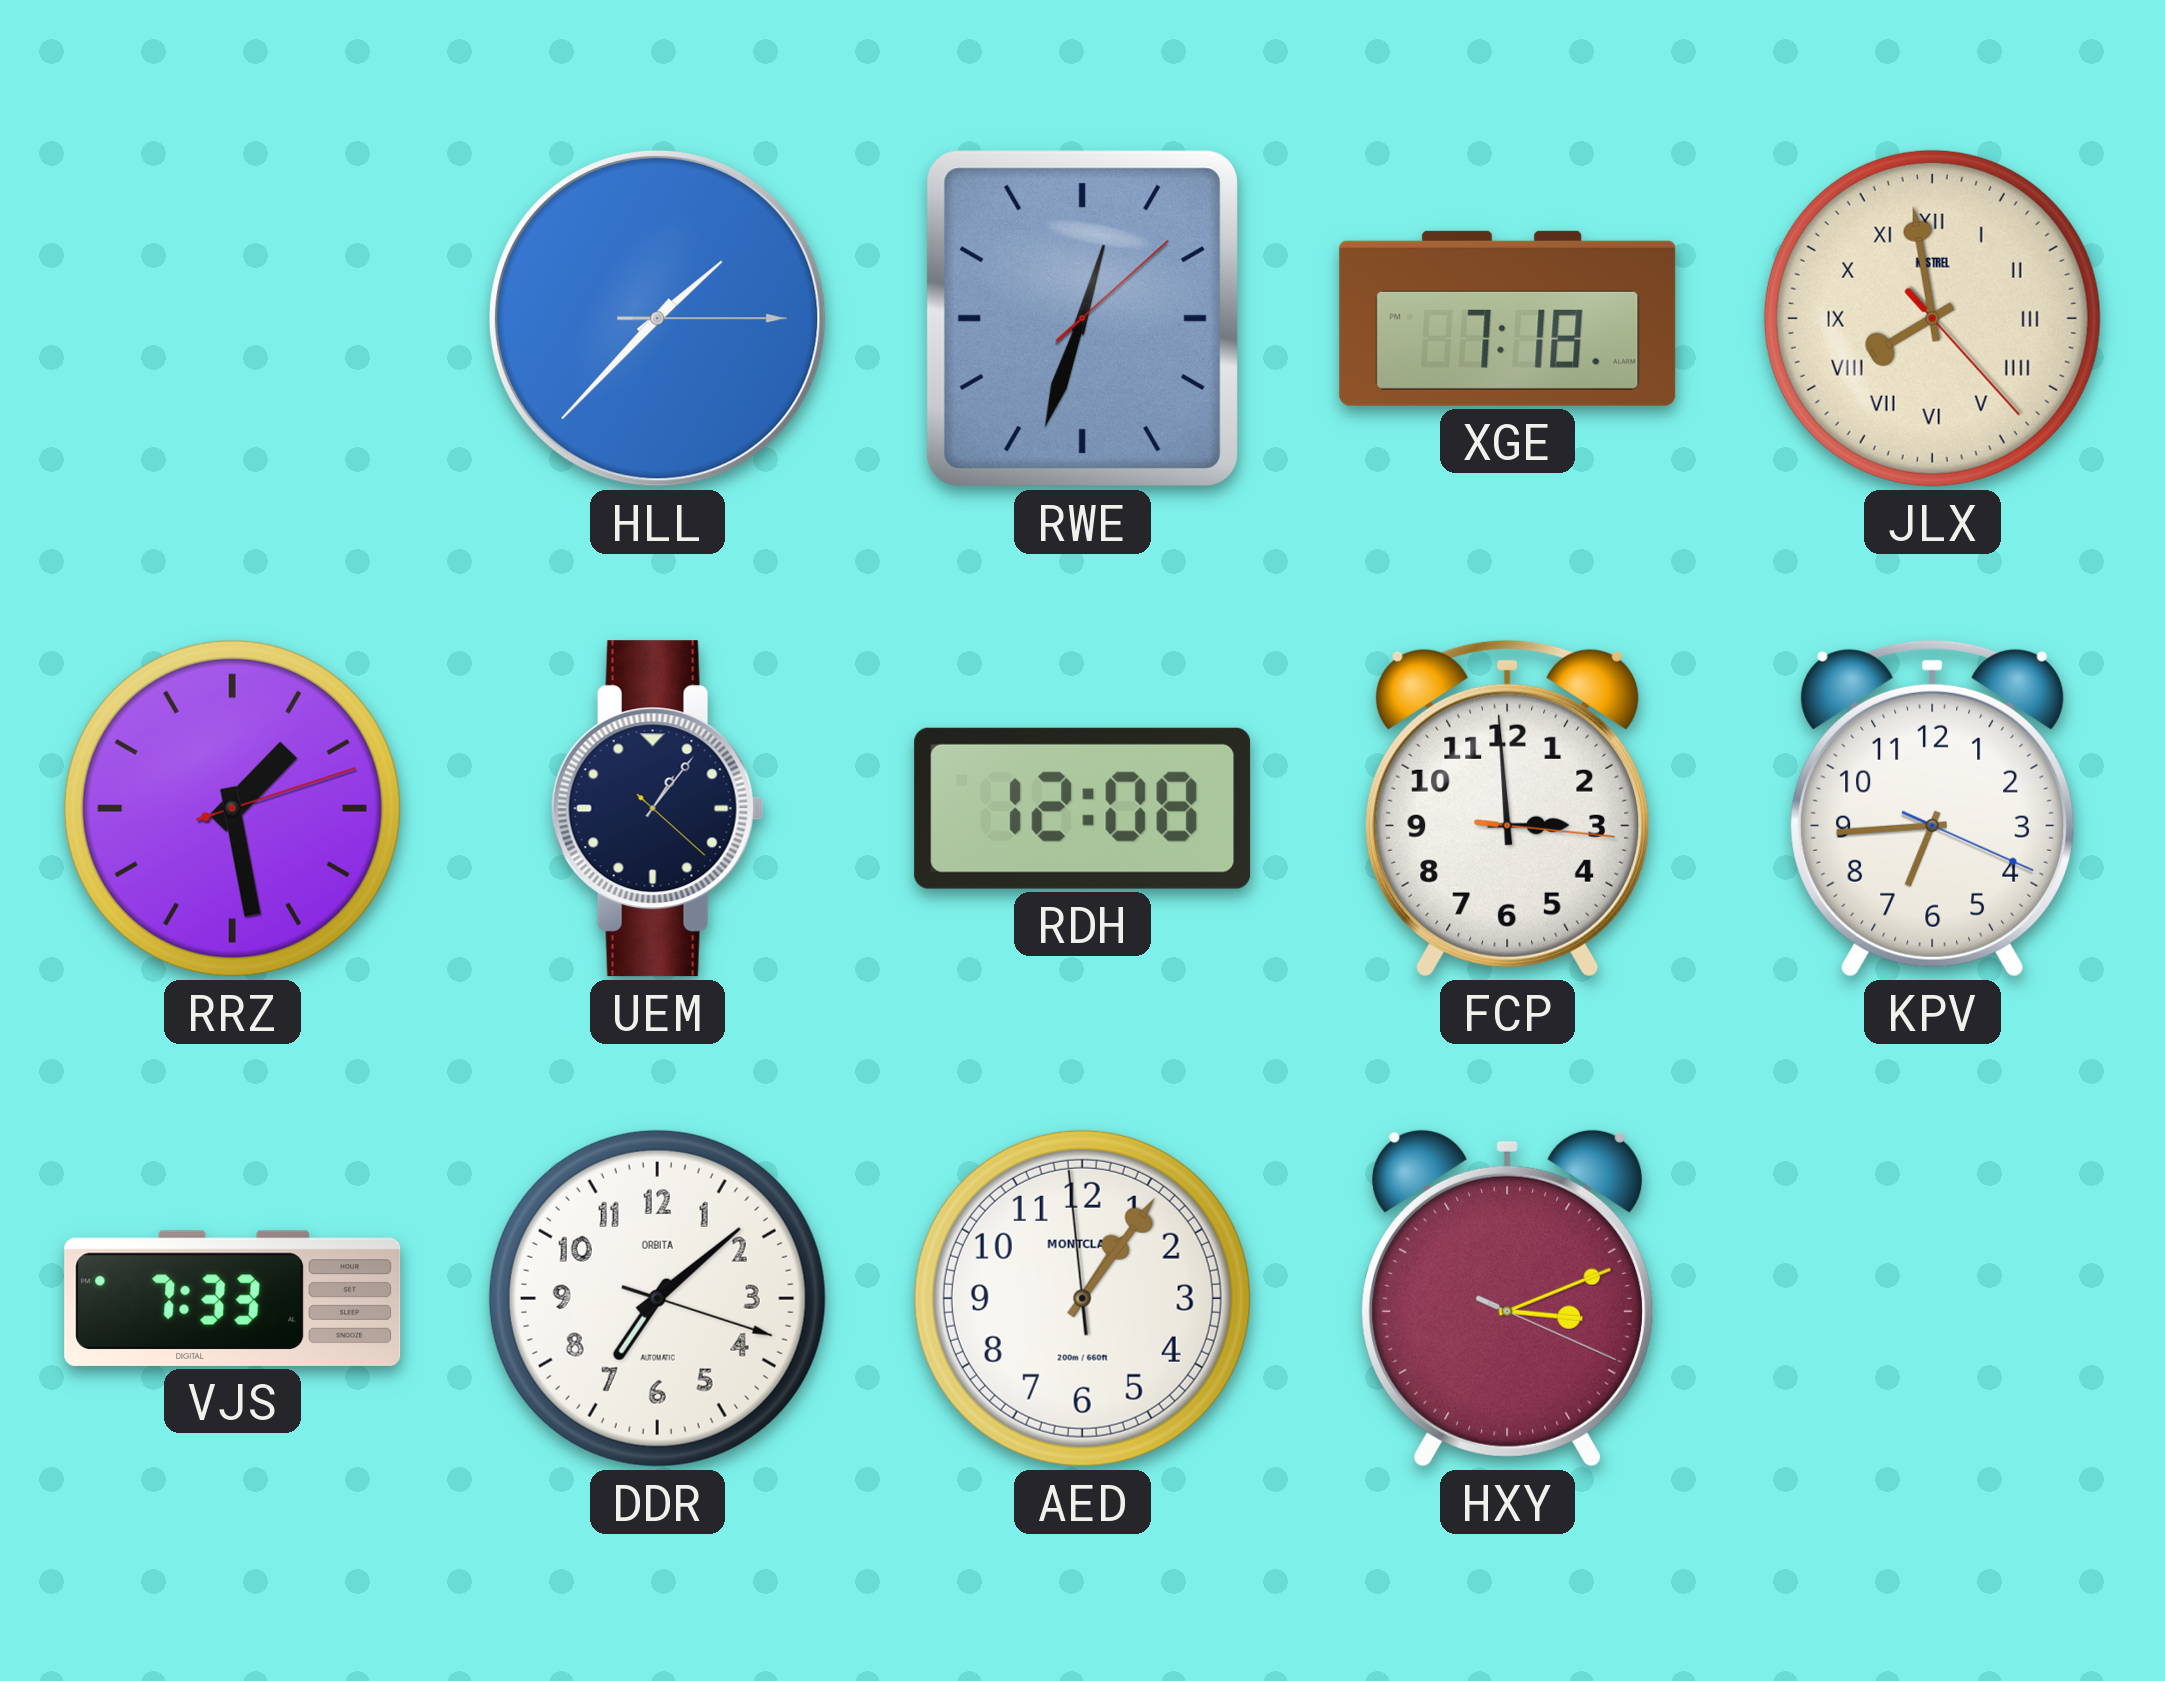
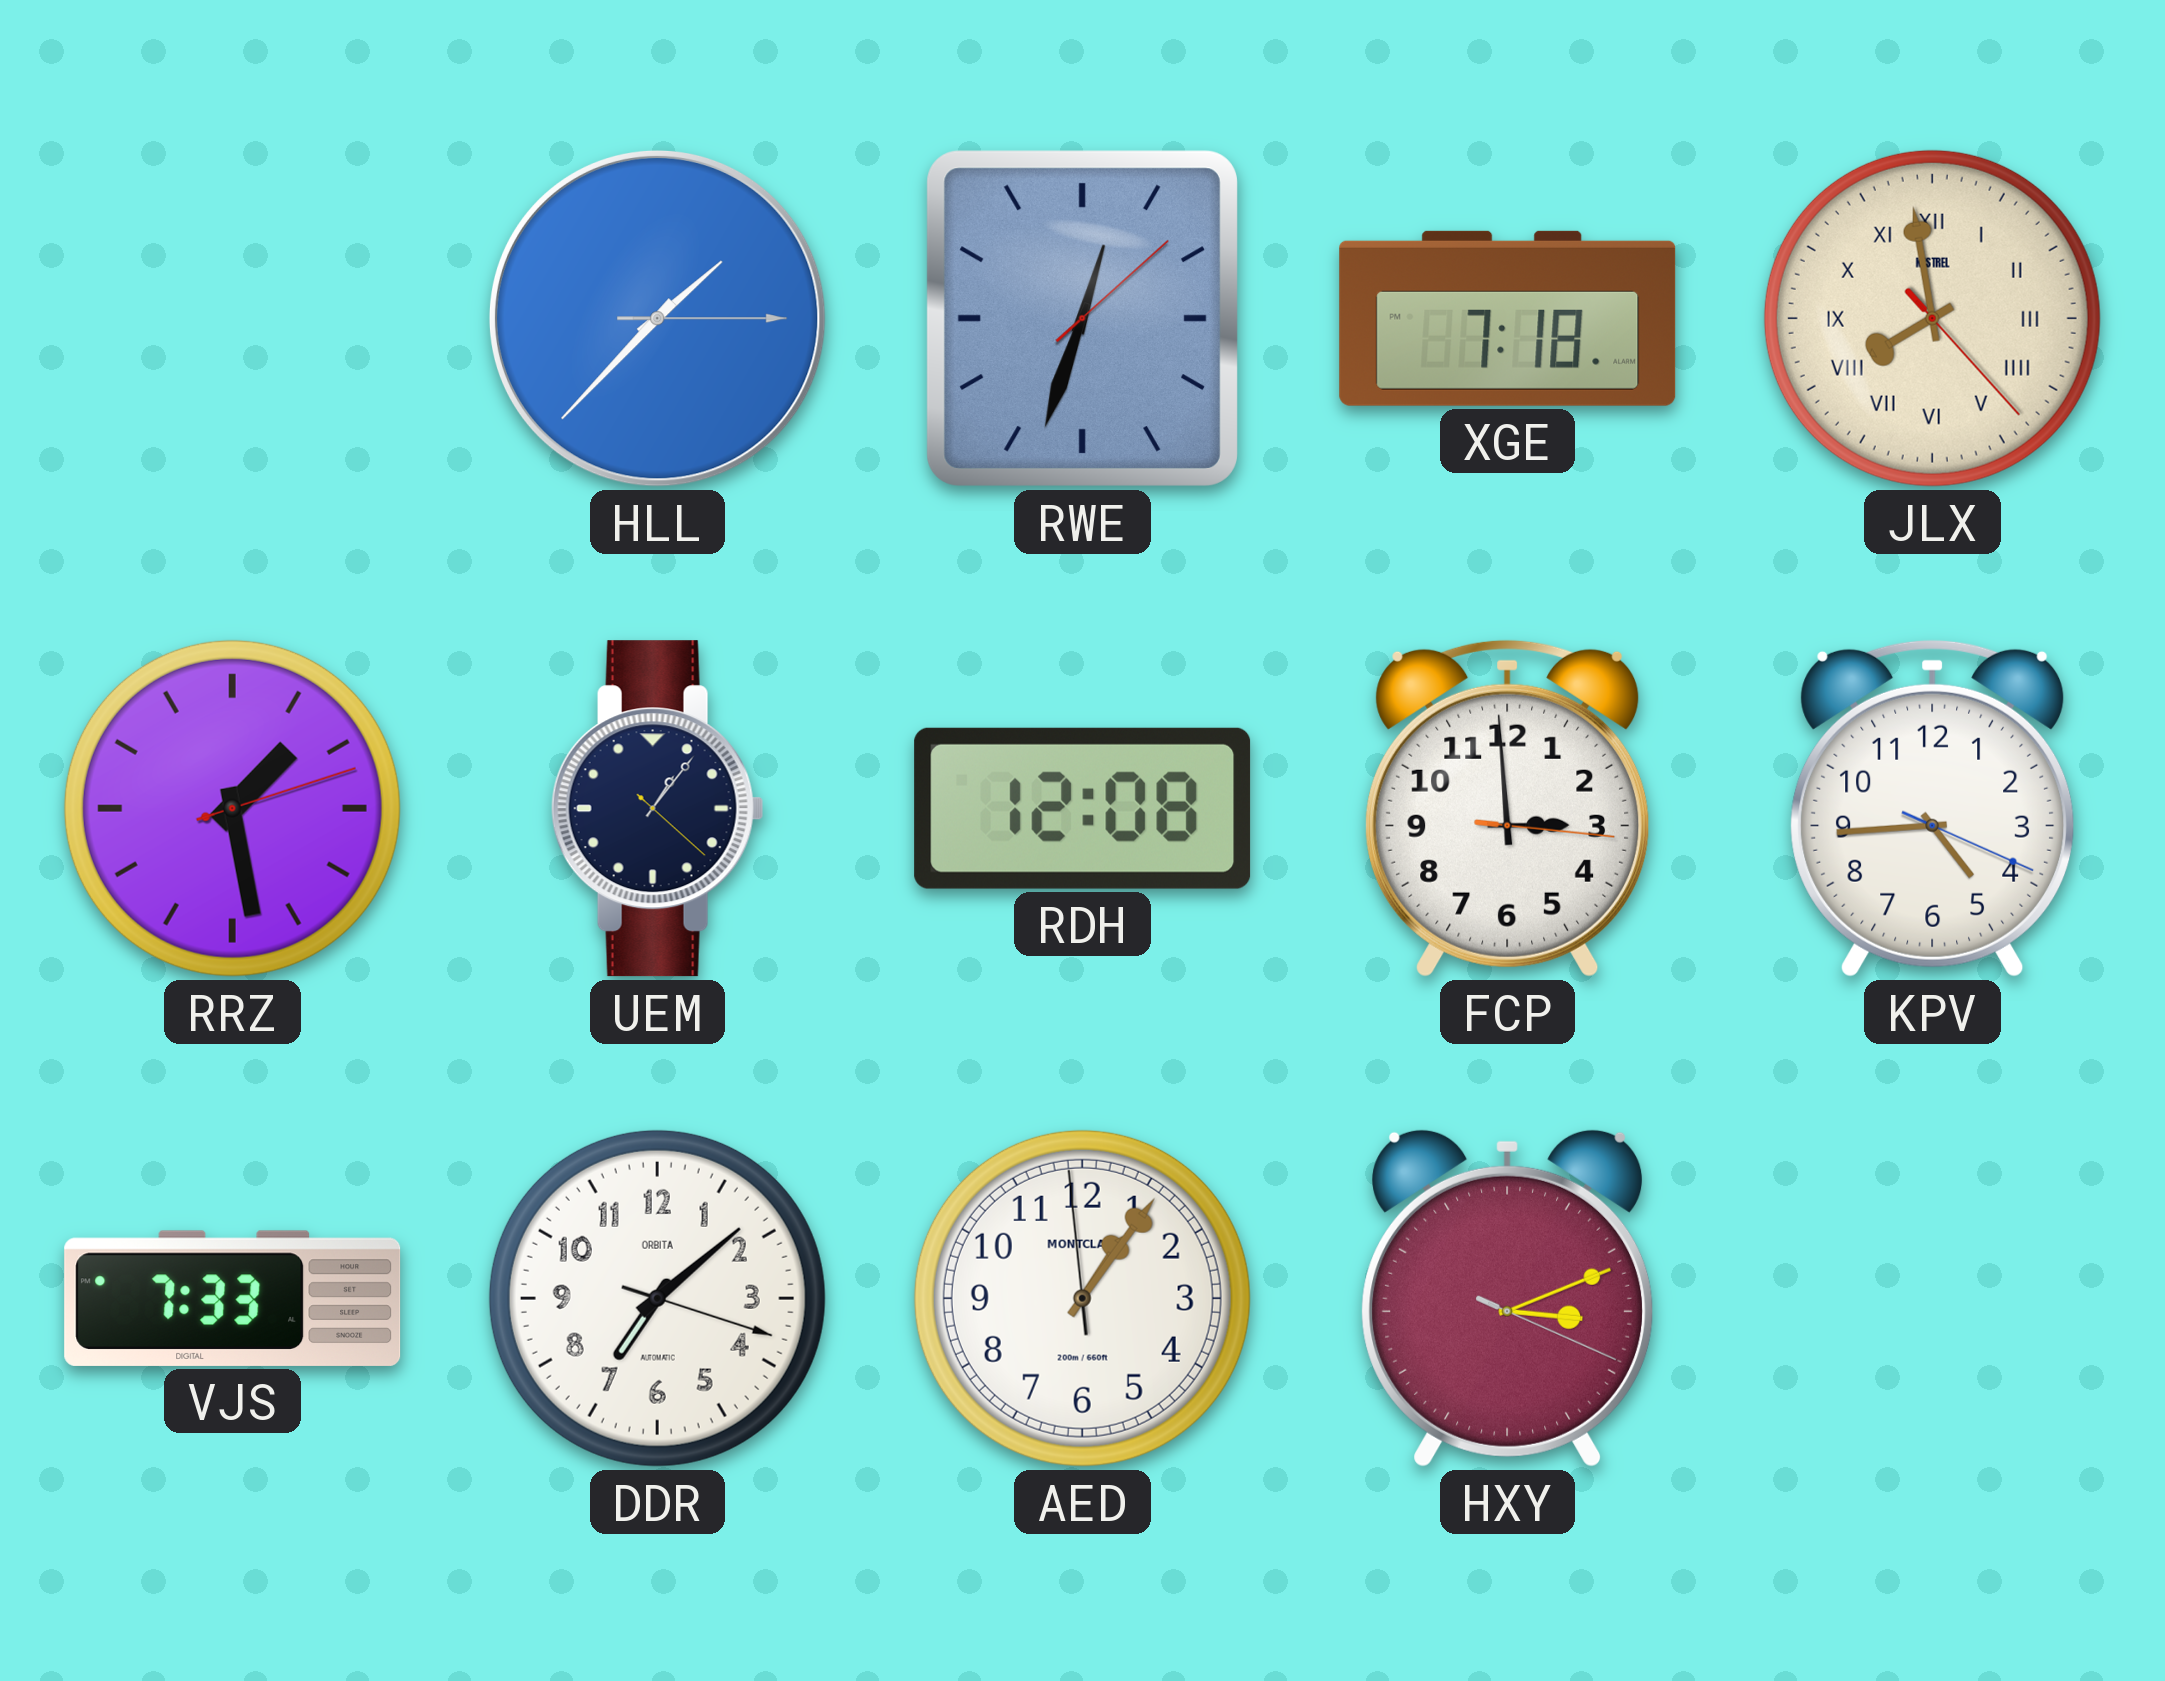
KPV: 6:44 -> 4:44 (1933, 808)
